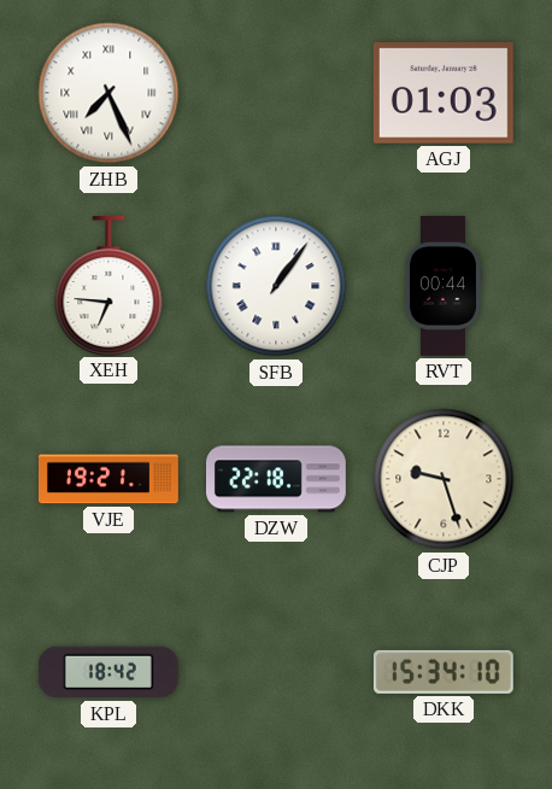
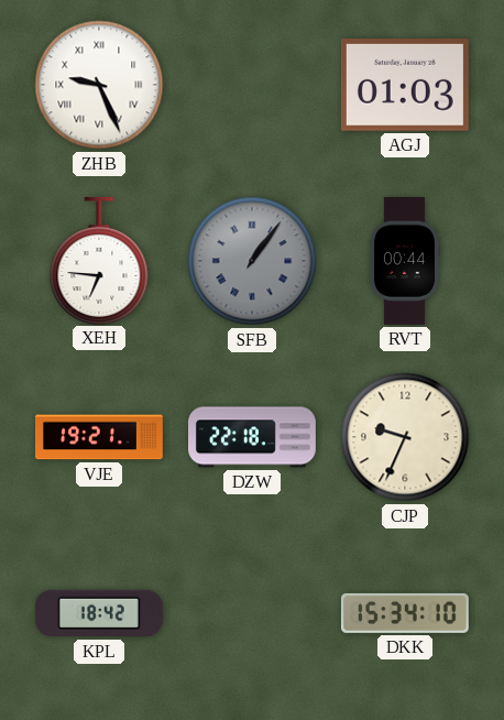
ZHB: 7:26 -> 9:26 (99, 85)
SFB dial: white -> grey (252, 261)
CJP: 9:27 -> 9:34 (405, 437)
